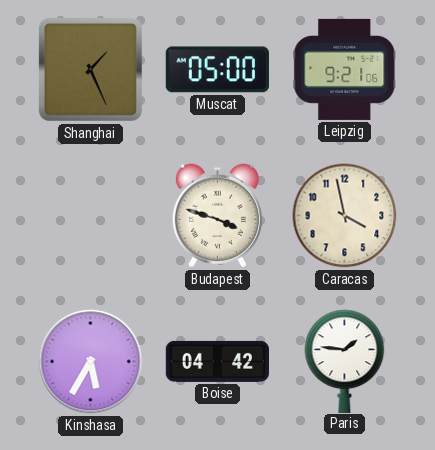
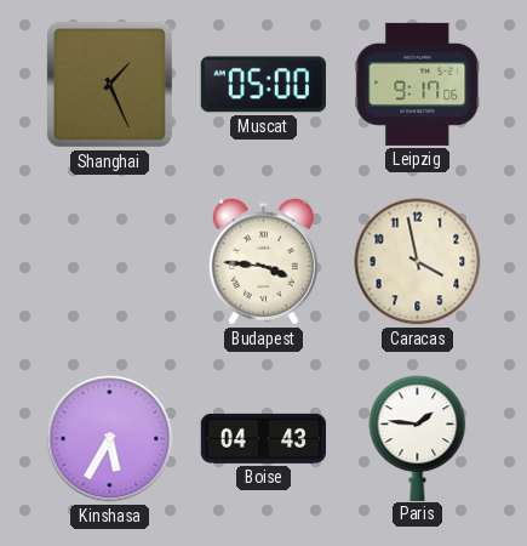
Leipzig: 9:21 -> 9:17 (418, 84)
Budapest: 3:48 -> 3:46 (263, 262)
Boise: 04:42 -> 04:43 (263, 438)
